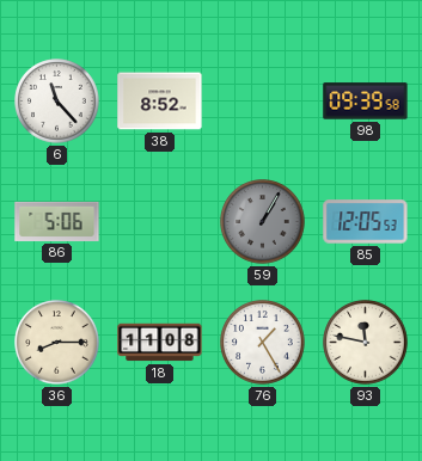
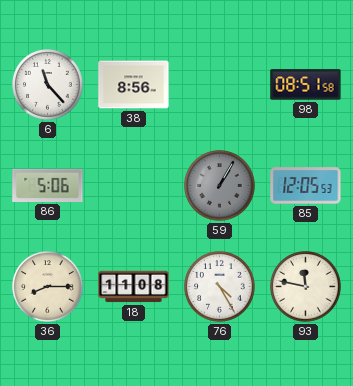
38: 8:52 -> 8:56 (134, 85)
98: 09:39 -> 08:51 (306, 85)
76: 1:25 -> 4:25 (220, 287)
